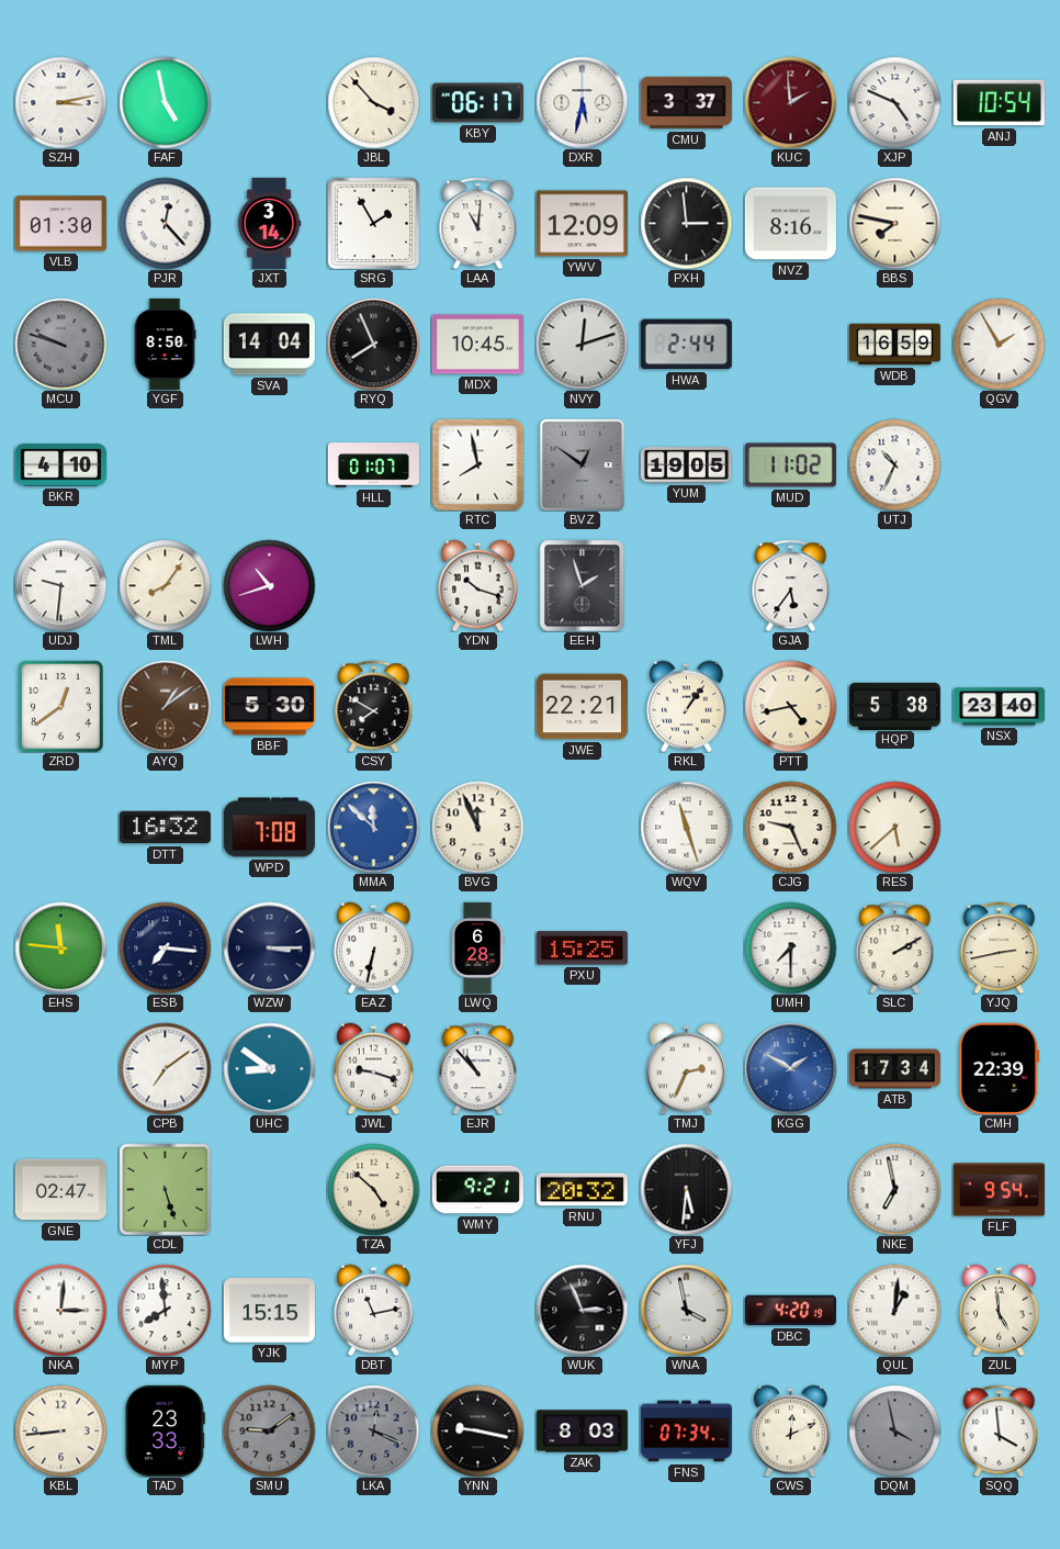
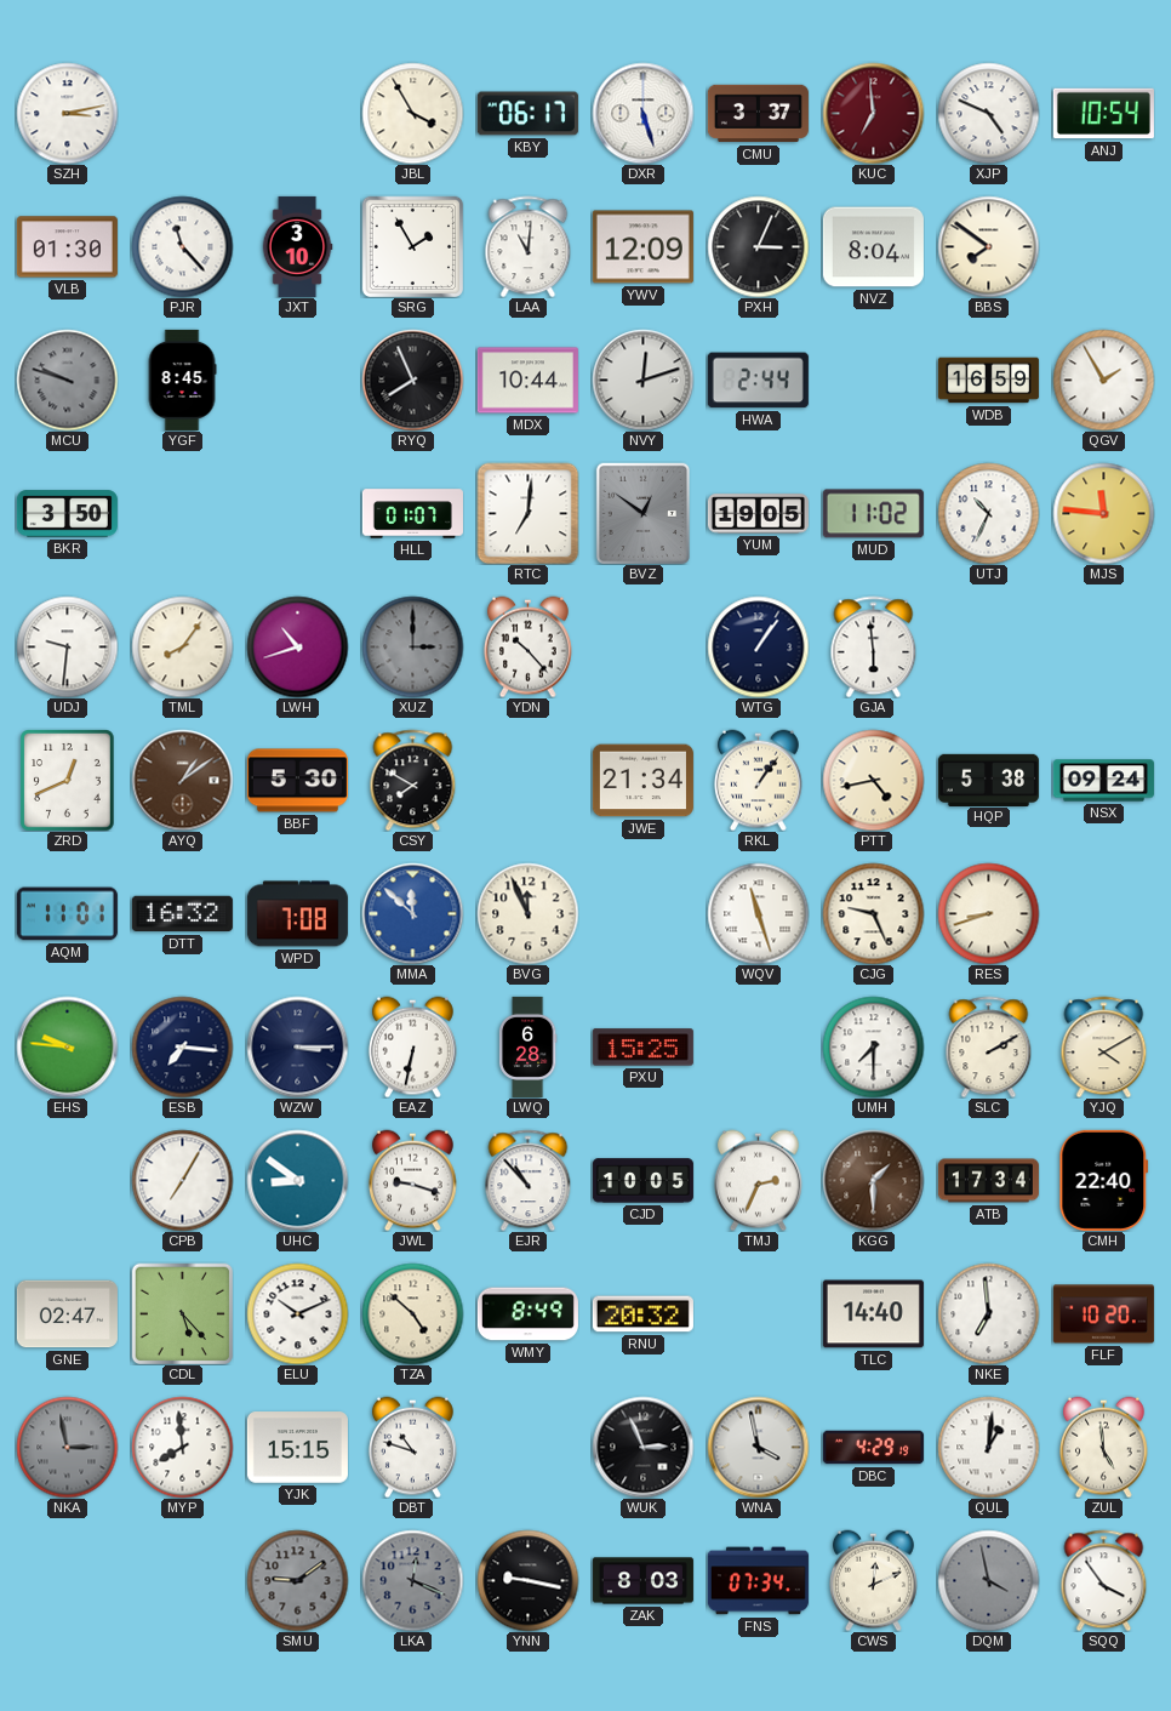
FAF: 4:58 -> none (165, 102)
JBL: 3:53 -> 3:55 (412, 113)
DXR: 5:32 -> 5:27 (642, 113)
KUC: 1:59 -> 6:59 (873, 113)
PJR: 12:23 -> 11:23 (182, 246)
JXT: 3:14 -> 3:10 (297, 246)
PXH: 2:59 -> 3:04 (758, 246)
NVZ: 8:16 -> 8:04 (873, 247)
BBS: 7:47 -> 7:51 (988, 246)
YGF: 8:50 -> 8:45 (182, 380)
SVA: 14:04 -> none (269, 345)
MDX: 10:45 -> 10:44 (527, 381)
BKR: 4:10 -> 3:50 (67, 514)
RTC: 7:58 -> 7:01 (527, 513)
MJS: none -> 11:46 (1103, 513)
XUZ: none -> 3:00 (412, 646)
YDN: 10:18 -> 10:23 (527, 646)
EEH: 1:57 -> none (583, 585)
WTG: none -> 1:06 (758, 646)
GJA: 5:36 -> 5:59 (874, 646)
ZRD: 12:39 -> 12:41 (68, 780)
JWE: 22:21 -> 21:34 (642, 781)
NSX: 23:40 -> 09:24 (1103, 781)
AQM: none -> 11:01 (67, 914)
RES: 5:38 -> 8:42 (988, 913)
EHS: 11:46 -> 9:46 (67, 1046)
YJQ: 2:43 -> 4:10 (1104, 1046)
CPB: 7:09 -> 7:05 (182, 1180)
CJD: none -> 10:05 (642, 1181)
KGG: 1:50 -> 1:30 (873, 1180)
KGG dial: blue -> brown (873, 1180)
CMH: 22:39 -> 22:40 (1104, 1180)
CDL: 5:27 -> 5:23 (182, 1313)
ELU: none -> 10:11 (297, 1313)
WMY: 9:21 -> 8:49 (527, 1314)
YFJ: 5:31 -> none (686, 1189)
TLC: none -> 14:40 (873, 1314)
NKE: 6:58 -> 6:59 (988, 1313)
FLF: 9:54 -> 10:20 (1103, 1314)
NKA: 3:01 -> 2:58 (67, 1447)
NKA dial: white -> grey (67, 1447)
DBT: 11:13 -> 10:48 (412, 1447)
DBC: 4:20 -> 4:29 (873, 1448)
KBL: 8:44 -> none (60, 1430)
TAD: 23:33 -> none (165, 1430)
SQQ: 3:59 -> 3:54 (1104, 1580)
